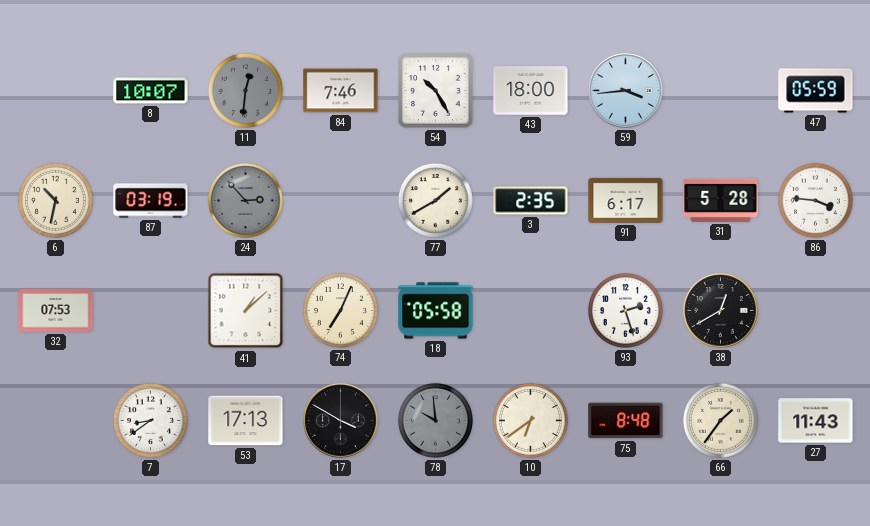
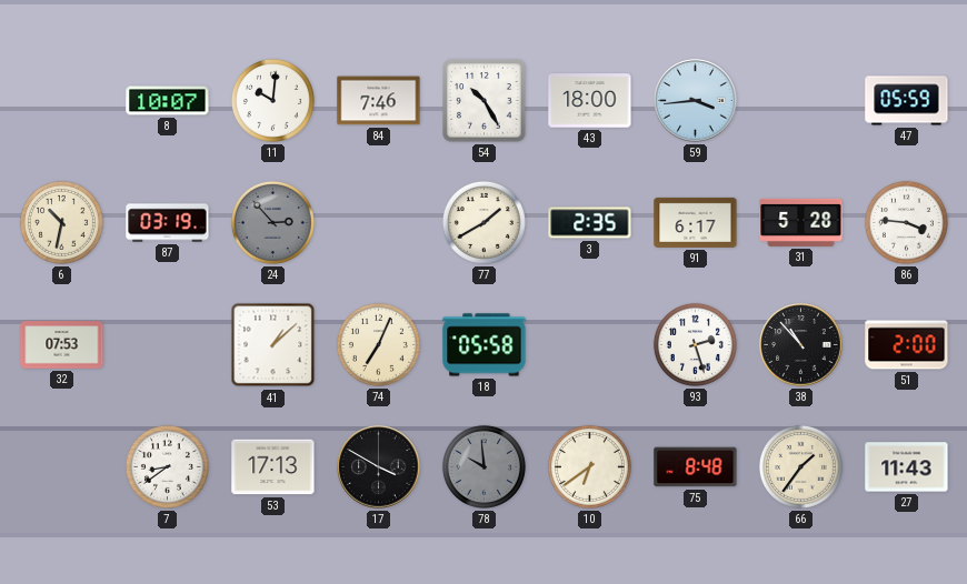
11: 12:31 -> 10:01 (272, 100)
11 dial: grey -> white (272, 100)
38: 12:40 -> 10:53 (801, 345)
51: none -> 2:00 (907, 345)
